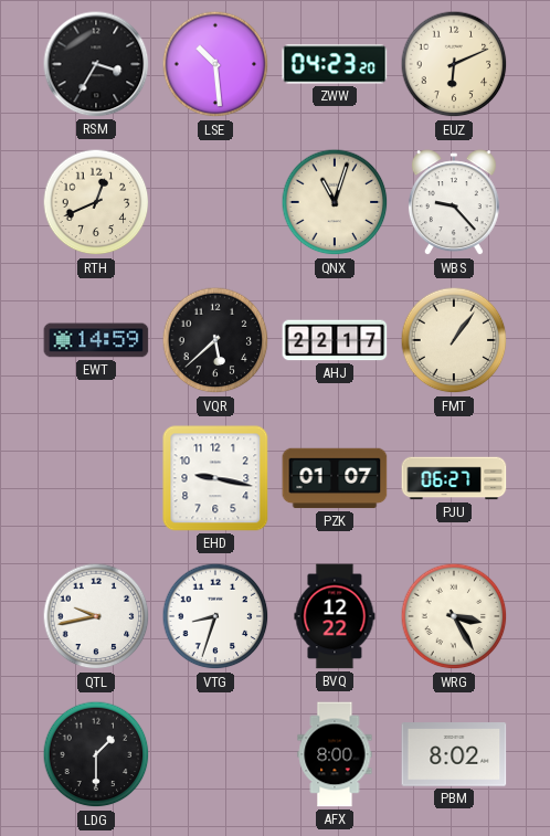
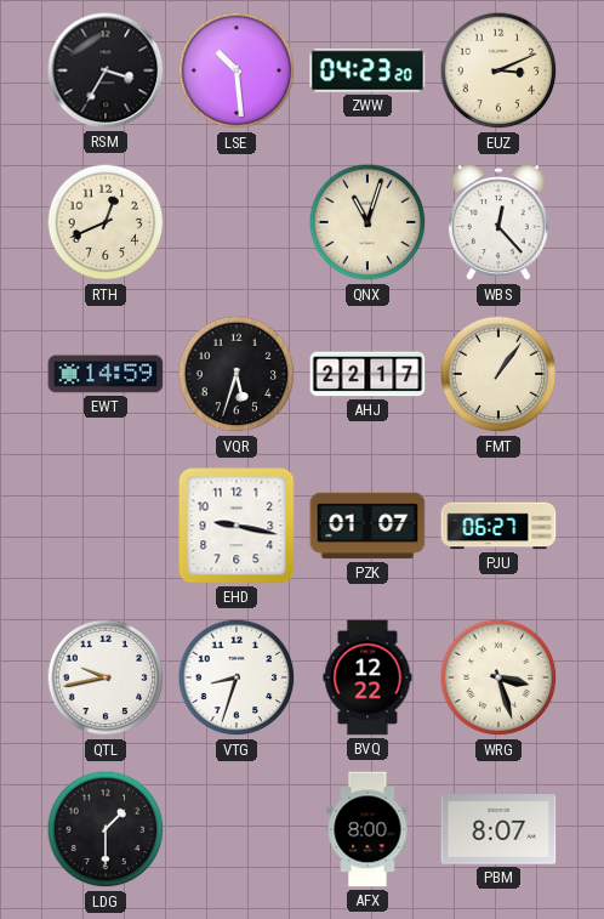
EUZ: 6:11 -> 3:11 (498, 70)
WBS: 9:23 -> 12:23 (498, 223)
VQR: 5:38 -> 5:33 (237, 374)
WRG: 3:25 -> 3:27 (498, 677)
PBM: 8:02 -> 8:07 (498, 829)
